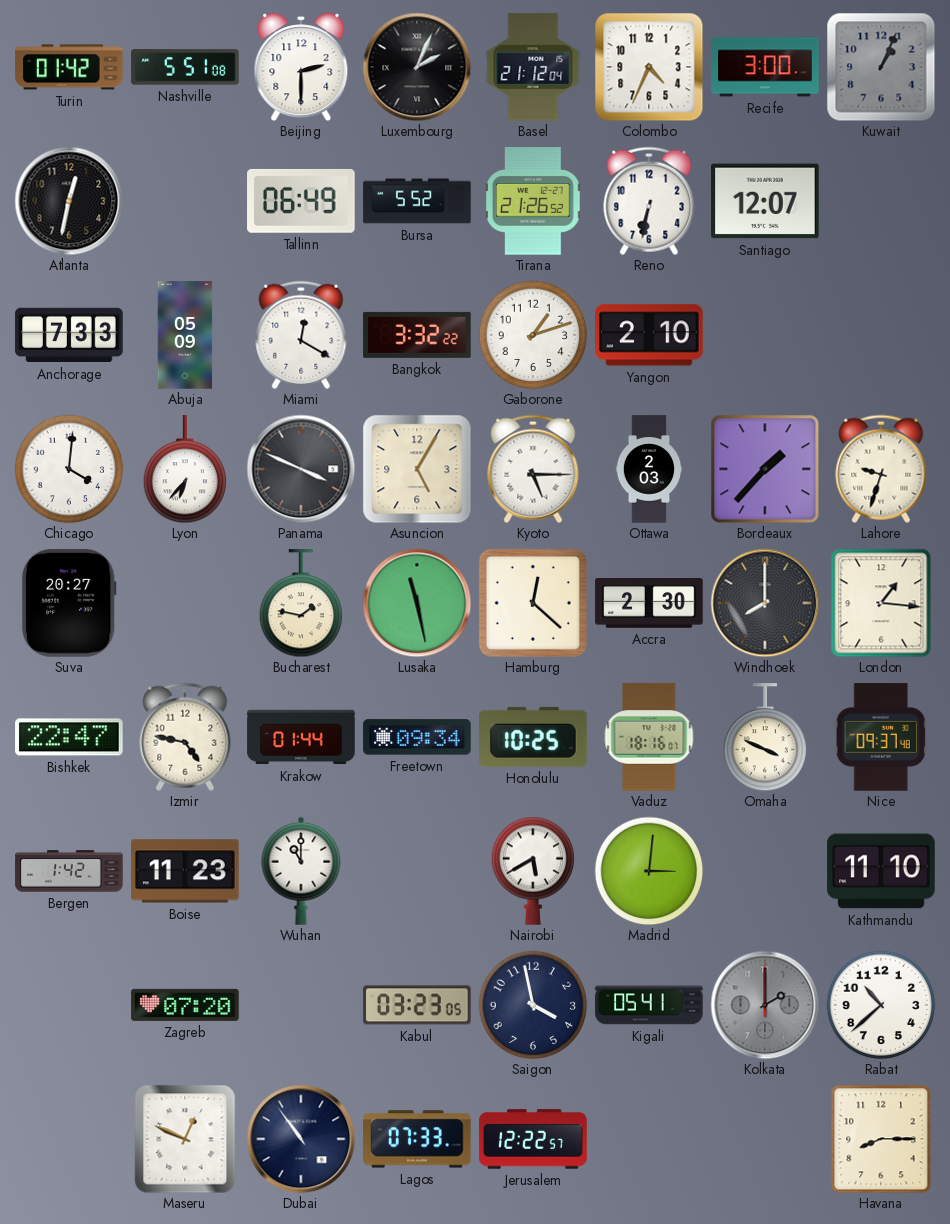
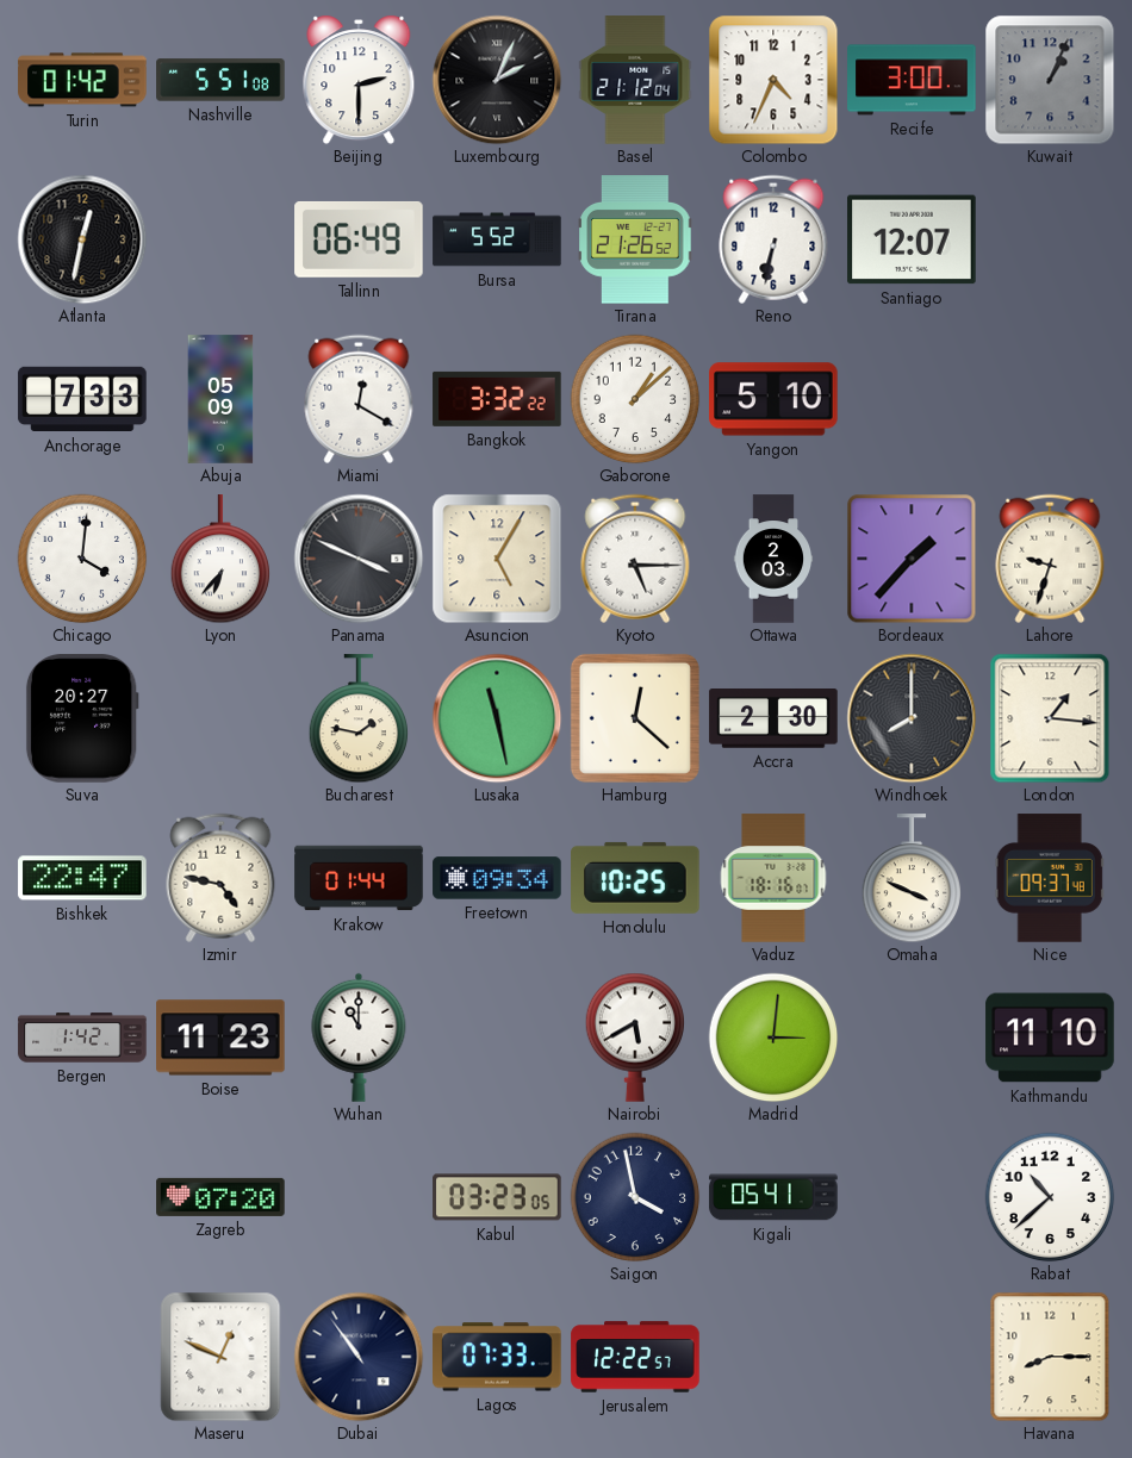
Gaborone: 1:12 -> 1:08 (635, 399)
Yangon: 2:10 -> 5:10 (773, 399)
Kolkata: 2:00 -> none (765, 1005)
